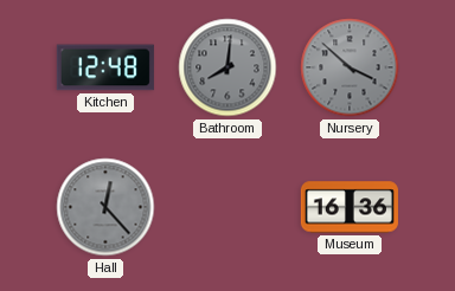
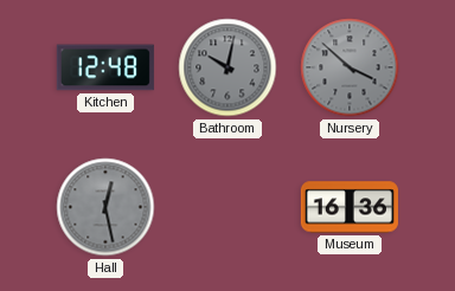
Bathroom: 8:01 -> 10:02 (227, 67)
Hall: 12:23 -> 12:28 (105, 207)
